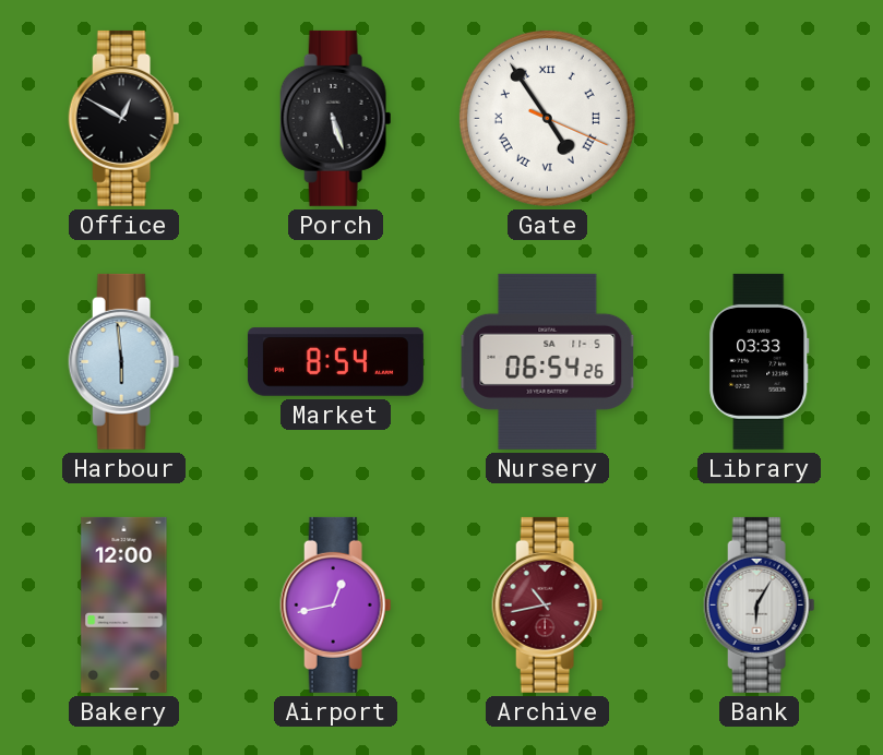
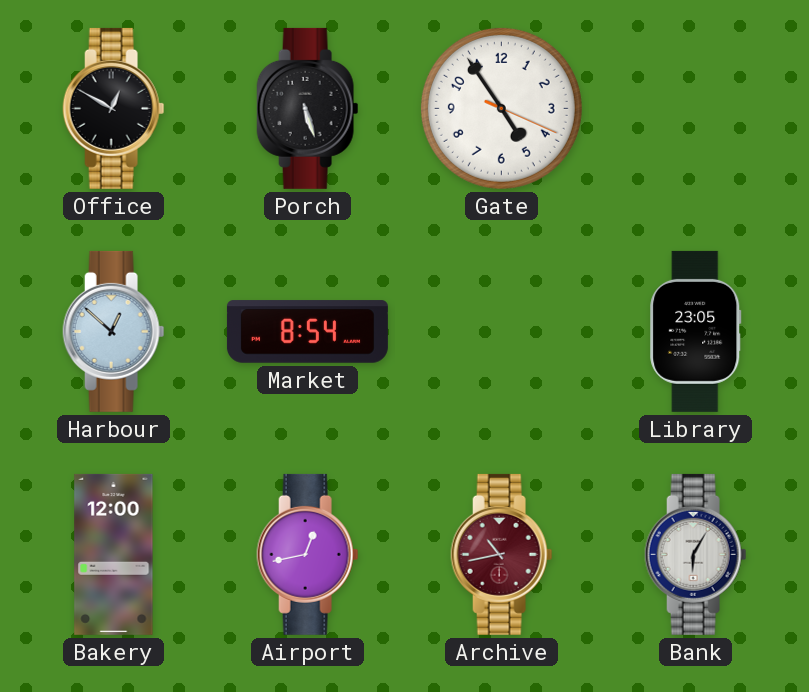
Gate numerals: Roman -> Arabic (501, 108)
Harbour: 5:59 -> 12:52 (114, 331)
Nursery: 06:54 -> none (548, 361)
Library: 03:33 -> 23:05 (696, 331)
